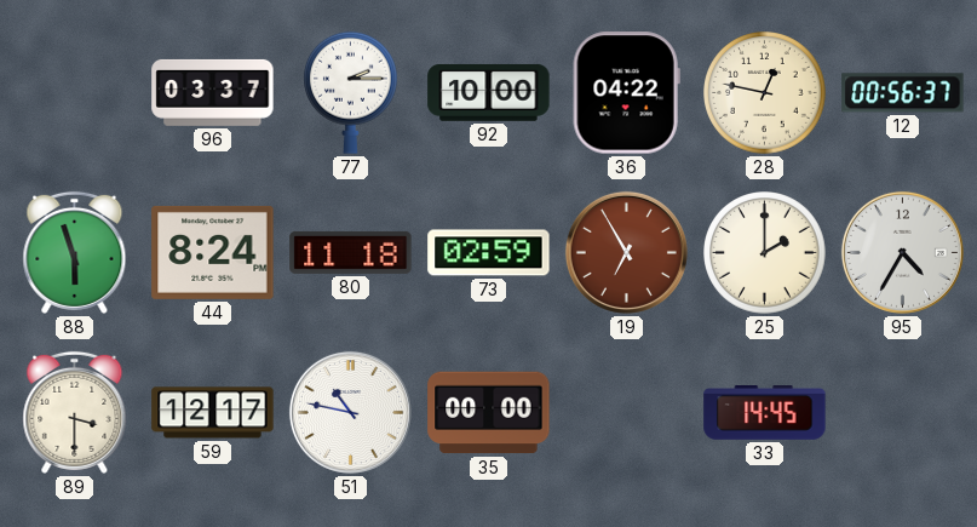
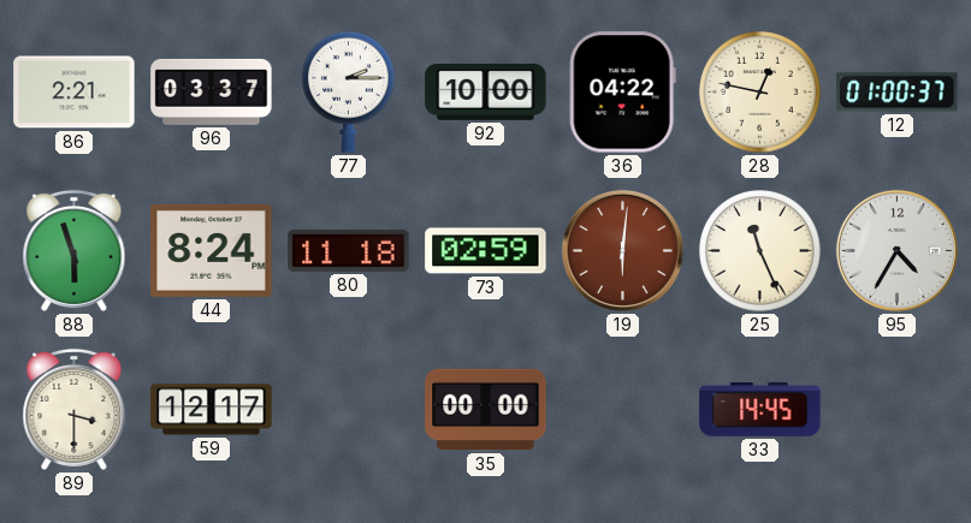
86: none -> 2:21 (75, 93)
12: 00:56 -> 01:00 (898, 93)
19: 6:55 -> 6:01 (622, 250)
25: 2:00 -> 11:26 (760, 251)
51: 10:47 -> none (350, 412)
